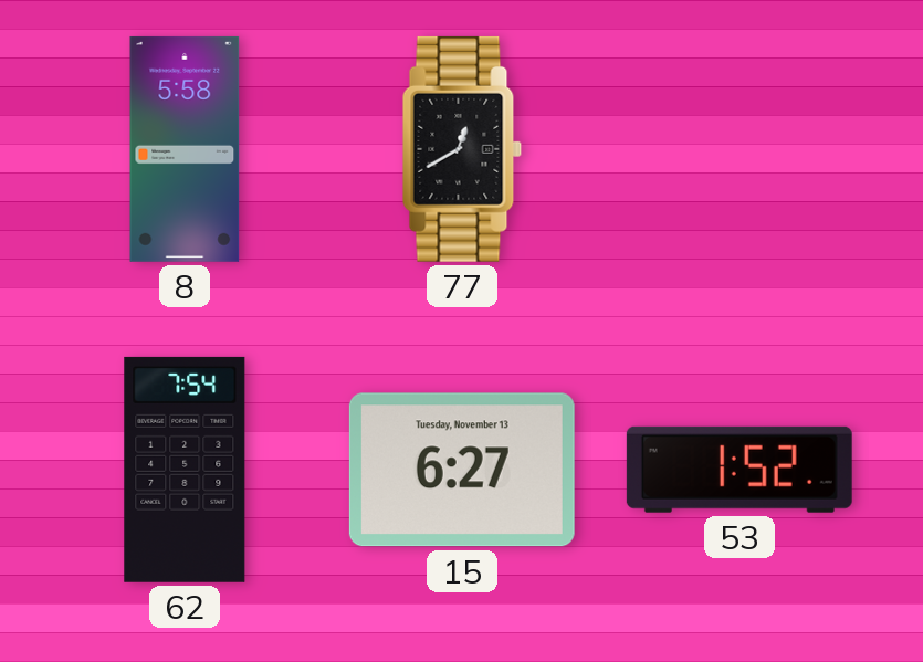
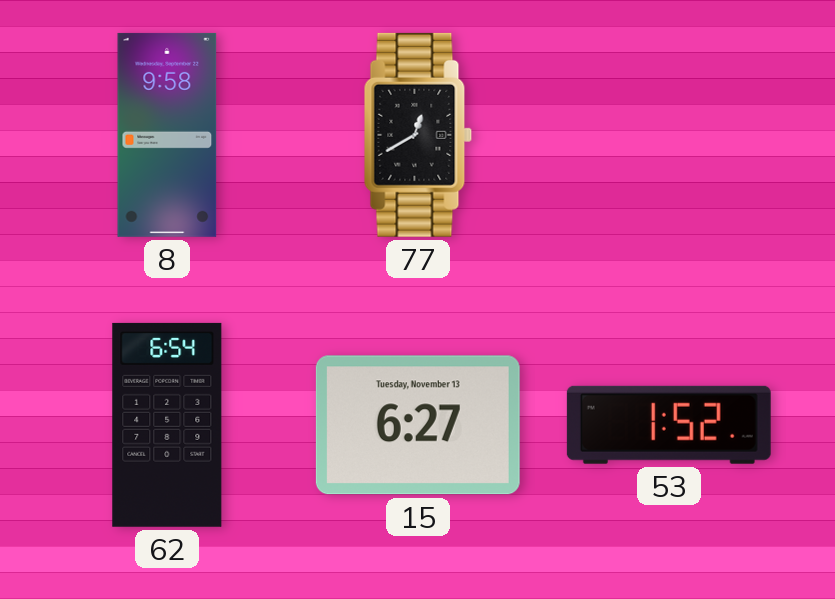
8: 5:58 -> 9:58 (167, 135)
62: 7:54 -> 6:54 (167, 425)
